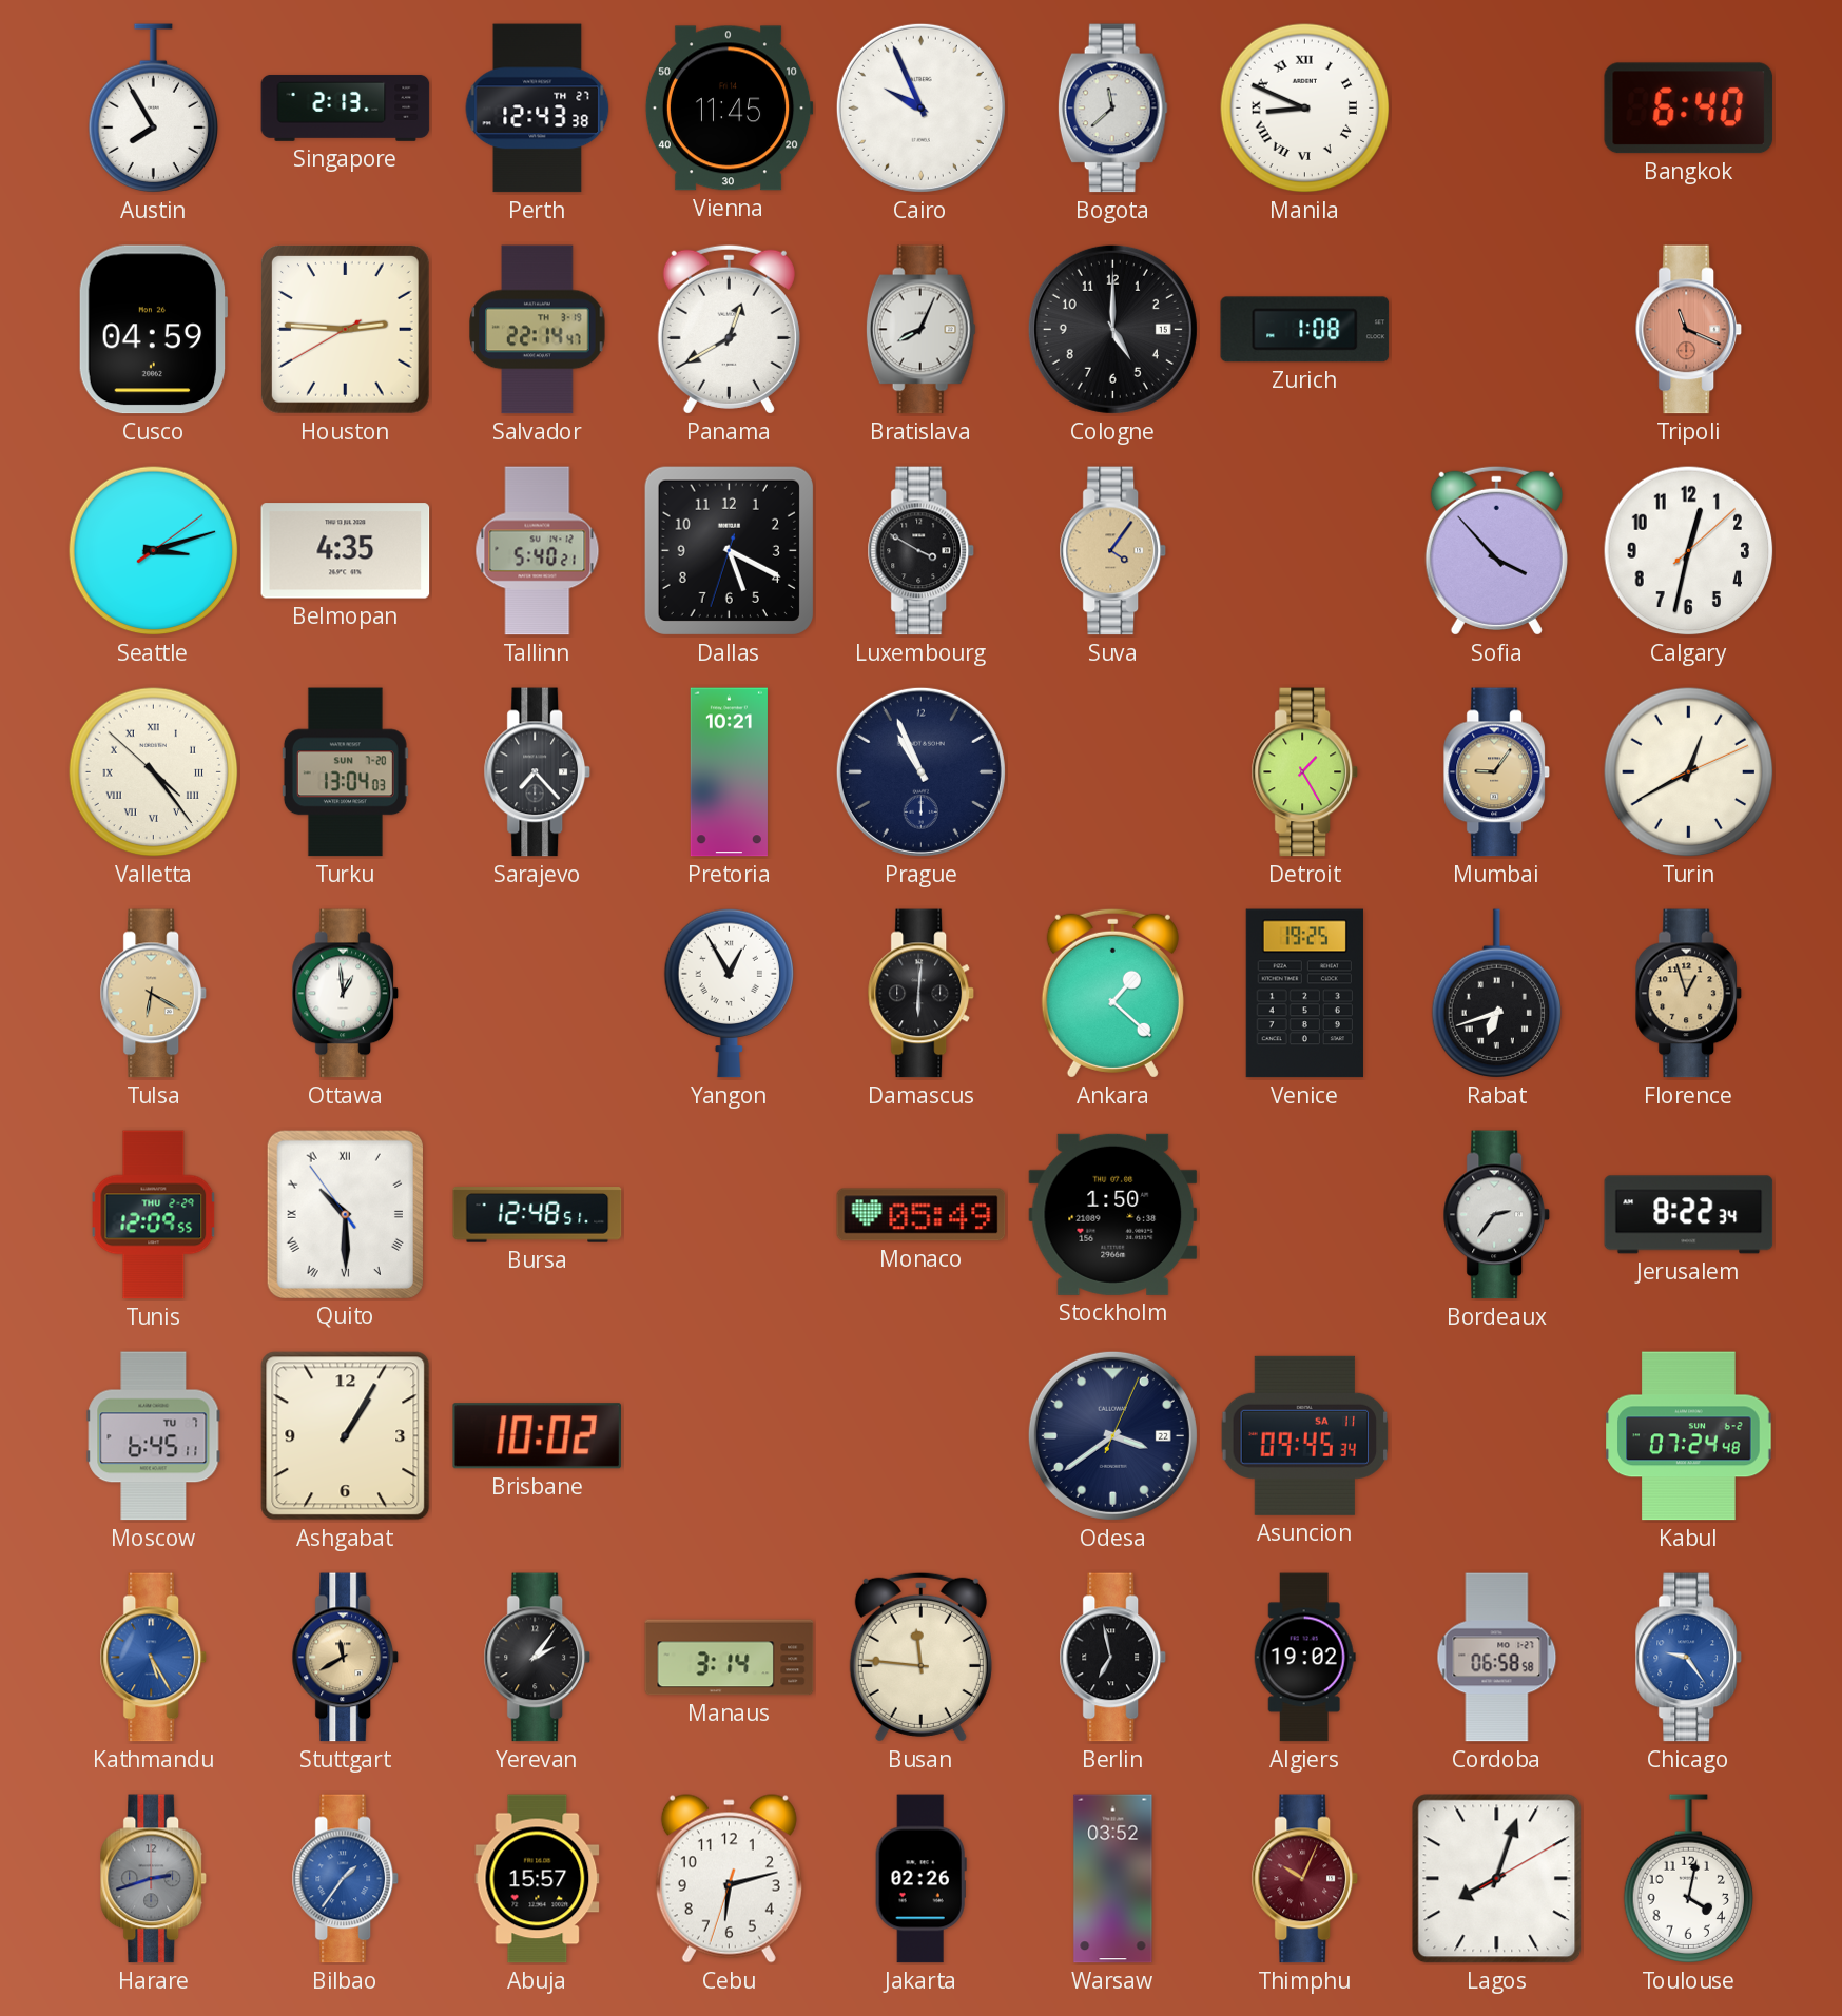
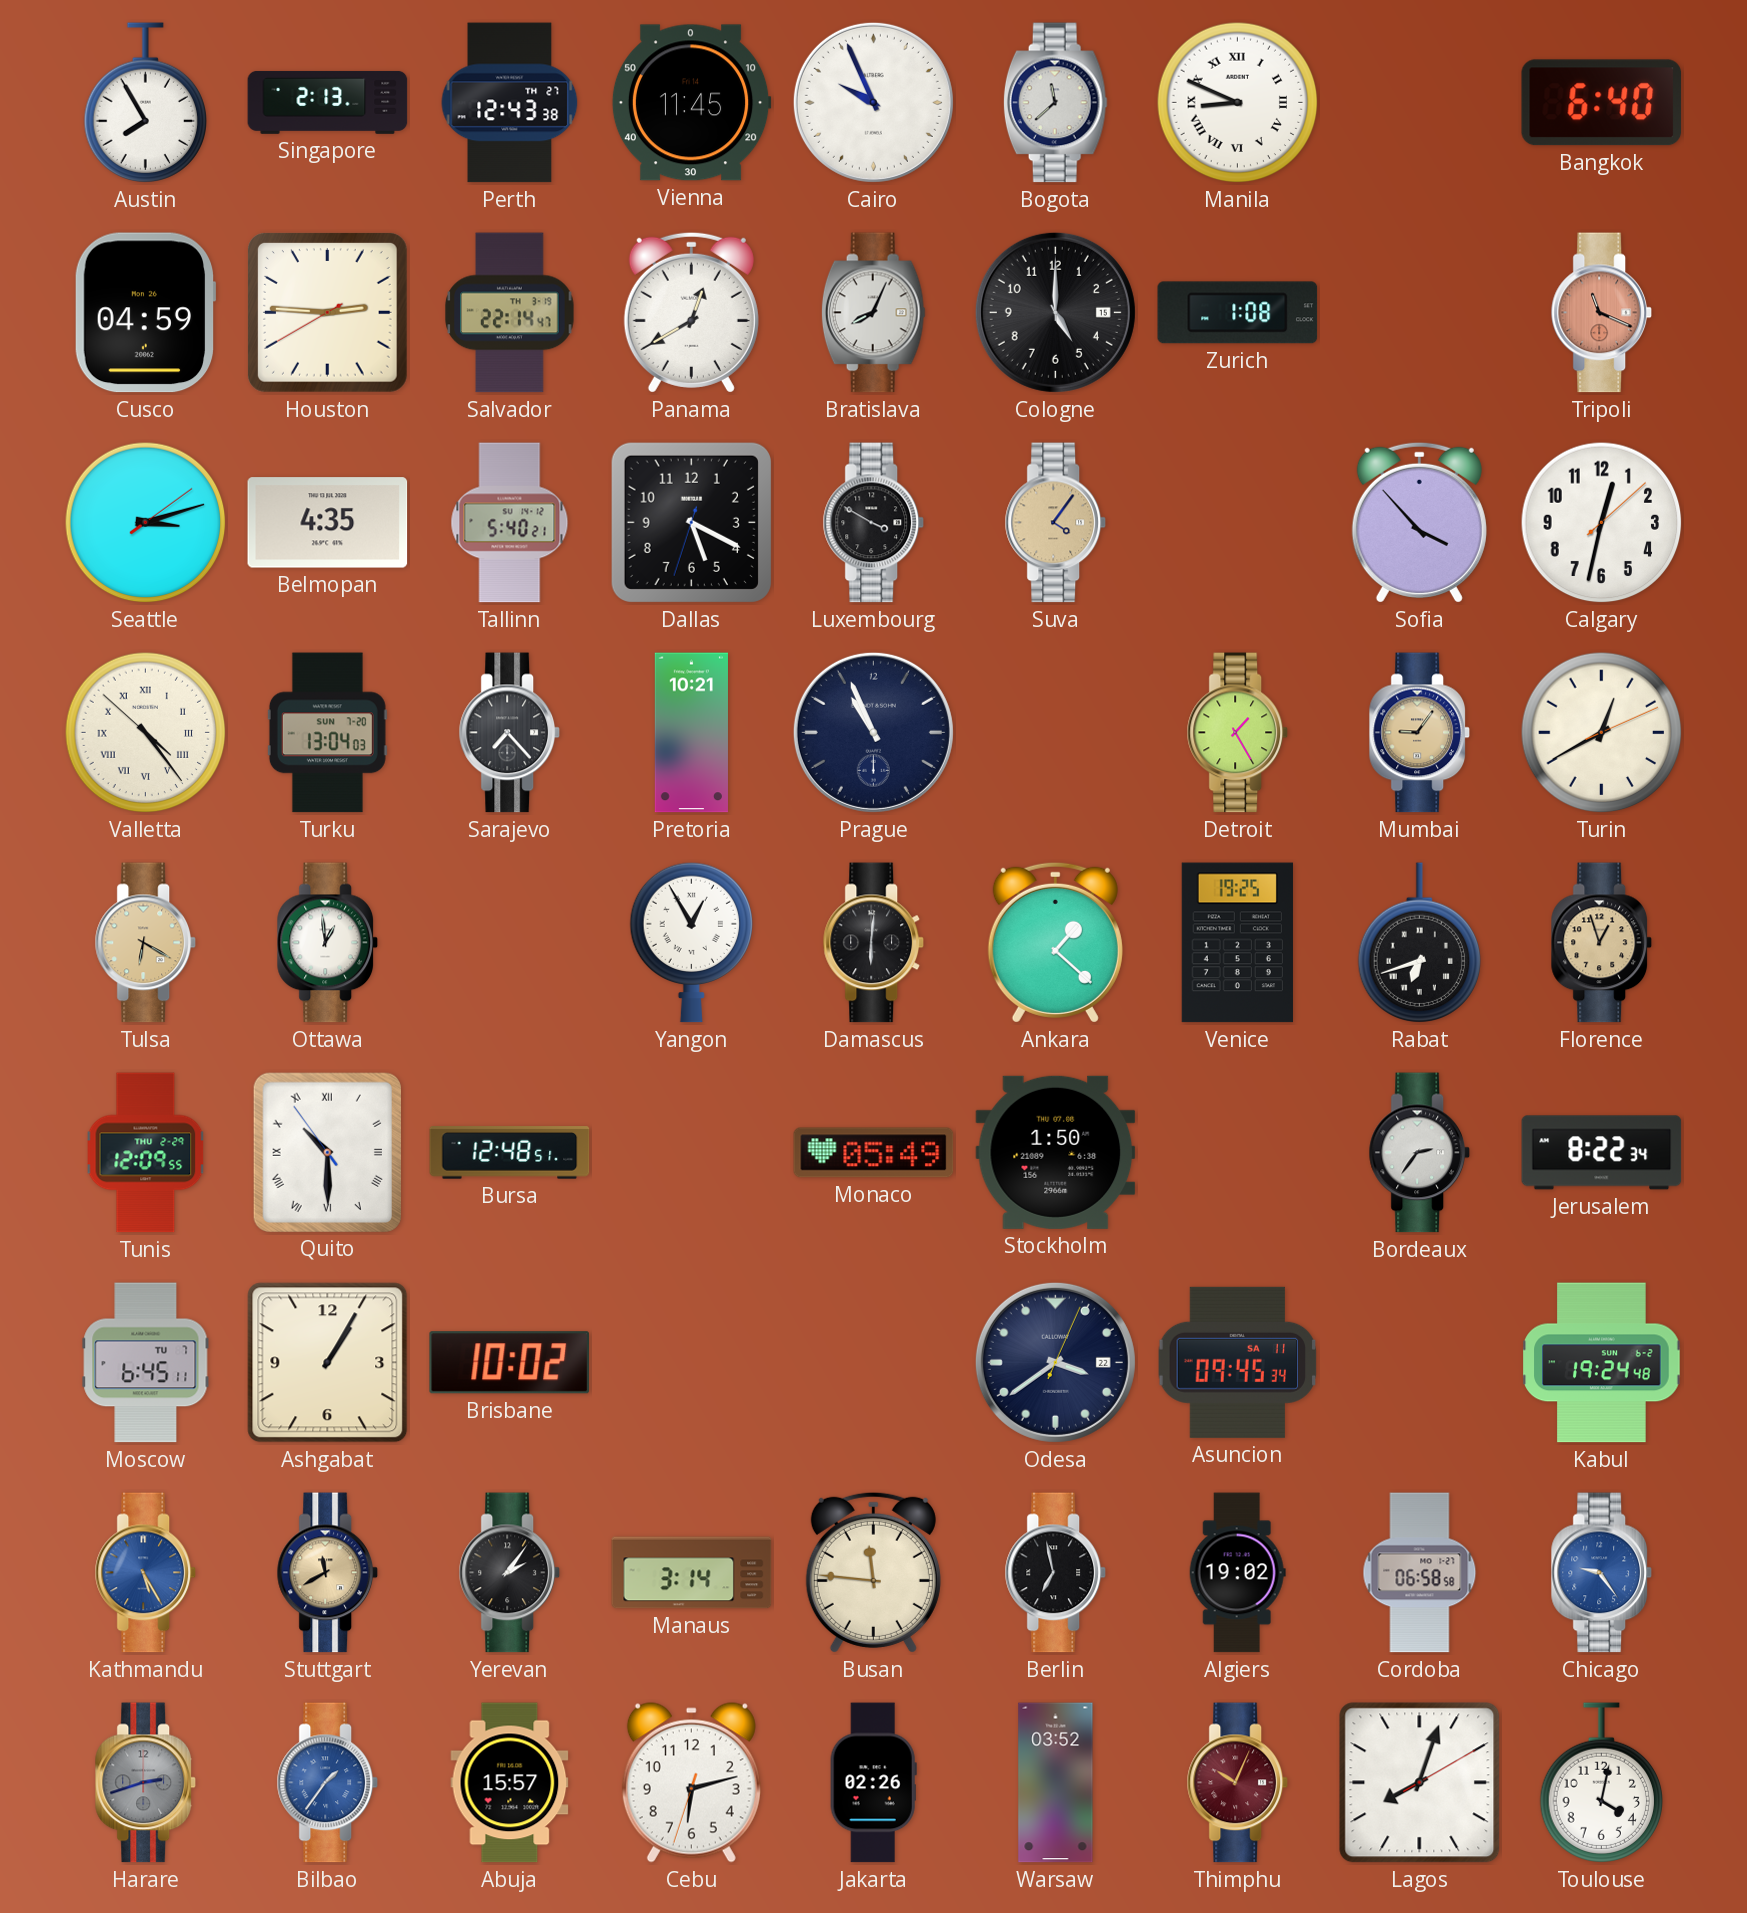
Kabul: 07:24 -> 19:24 (1602, 1363)
